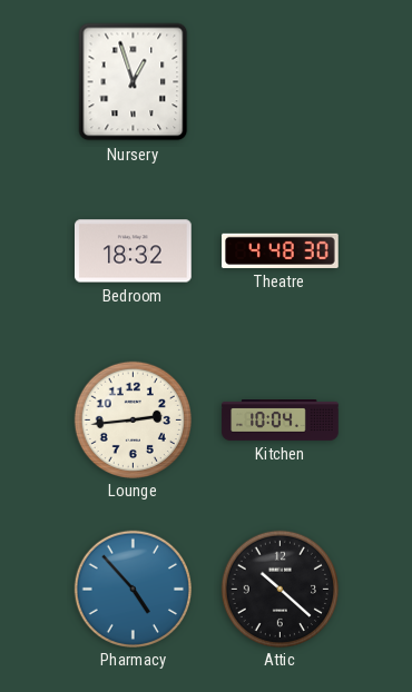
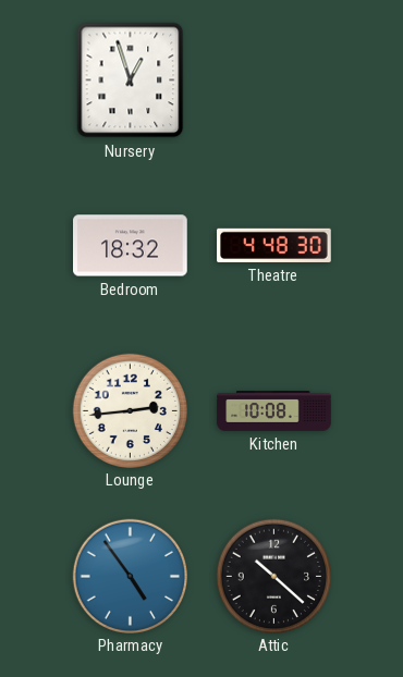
Kitchen: 10:04 -> 10:08 (274, 411)
Pharmacy: 4:53 -> 4:54 (131, 576)
